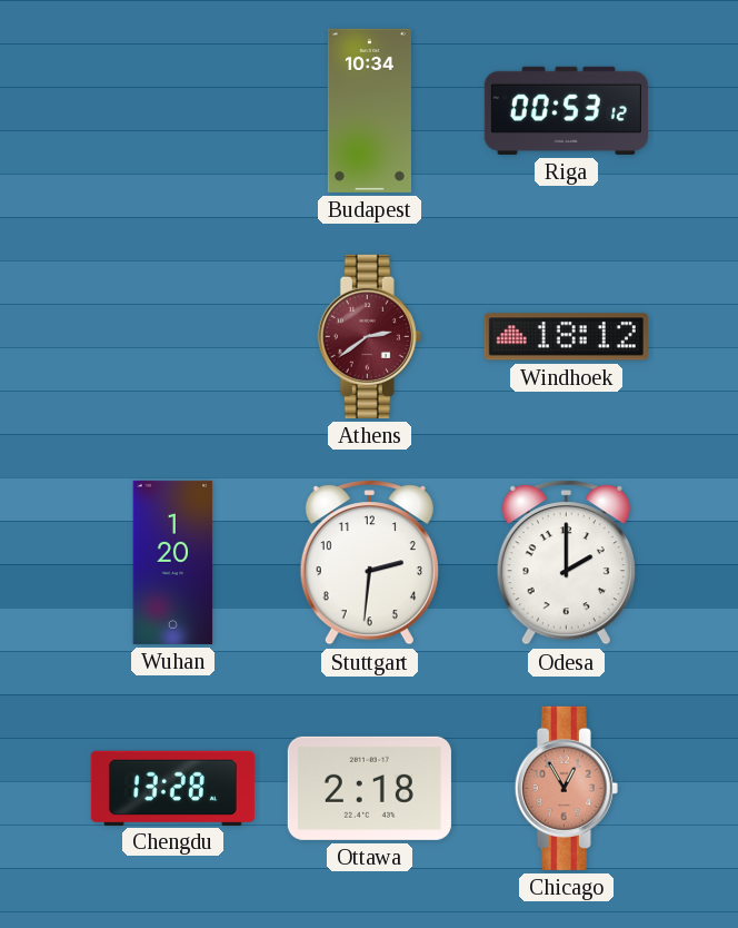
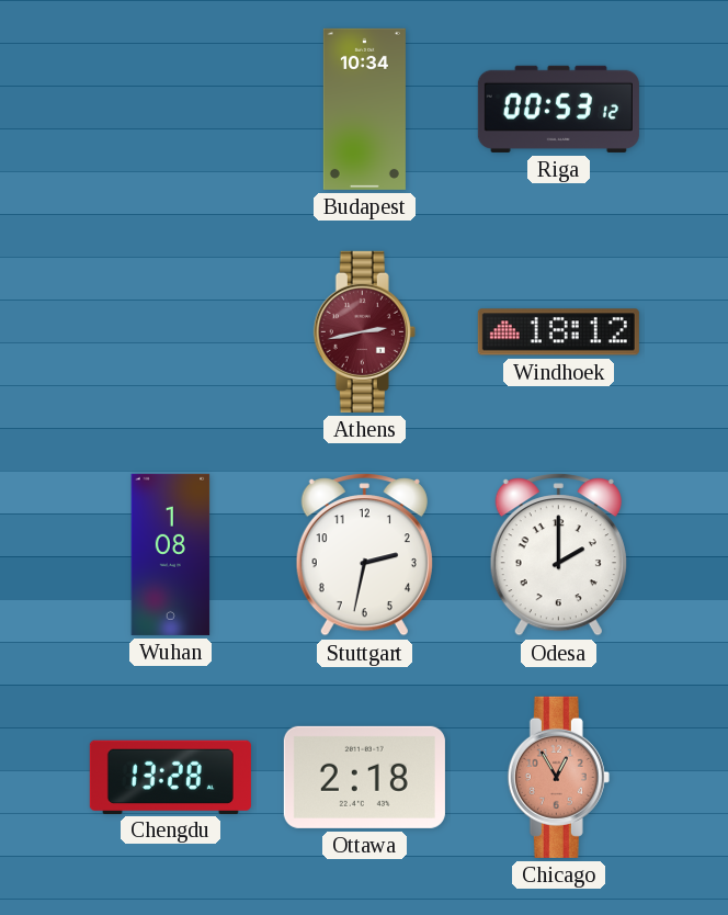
Athens: 2:39 -> 2:43 (364, 331)
Wuhan: 1:20 -> 1:08 (171, 554)
Stuttgart: 2:31 -> 2:32 (364, 555)
